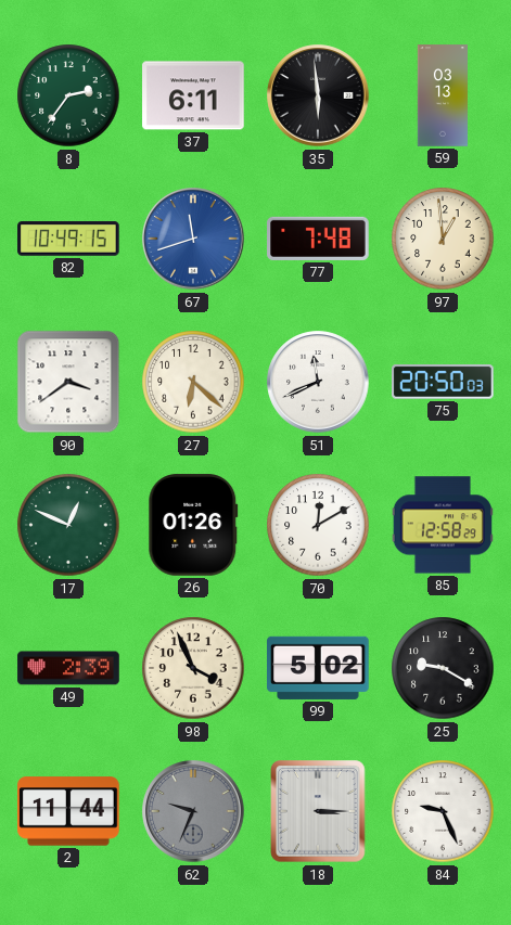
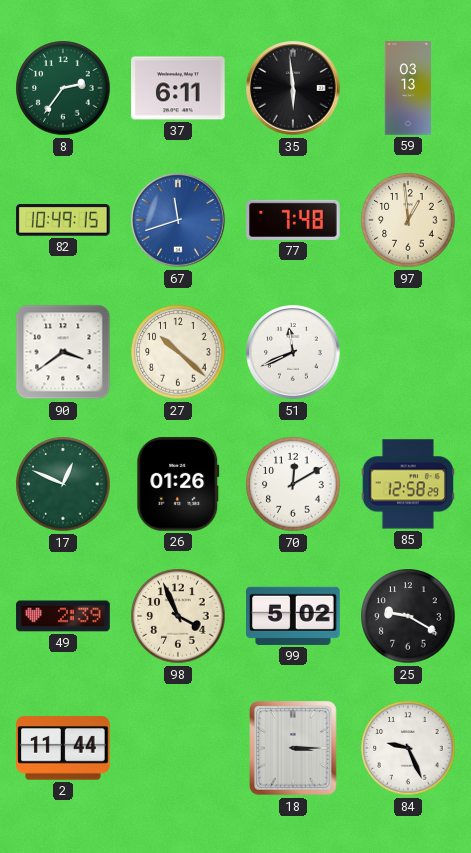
27: 6:22 -> 10:22 (178, 352)
75: 20:50 -> none (444, 382)
62: 9:34 -> none (193, 811)
